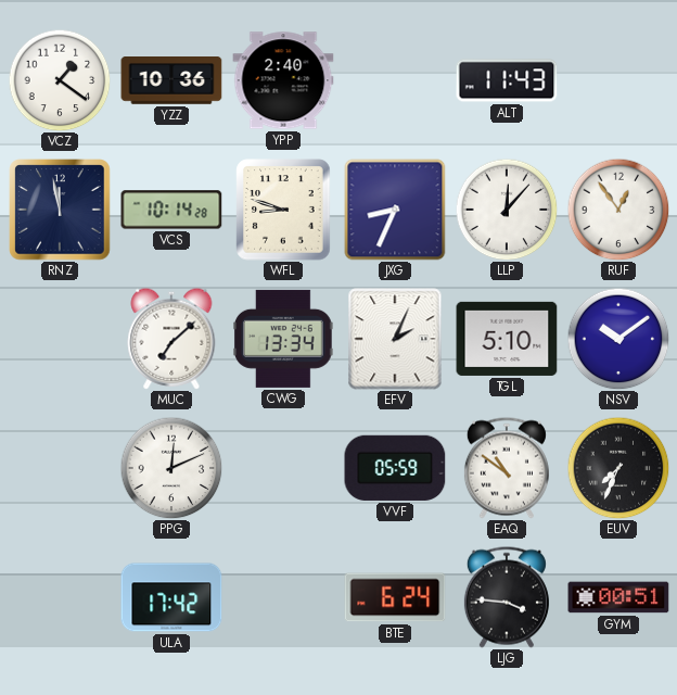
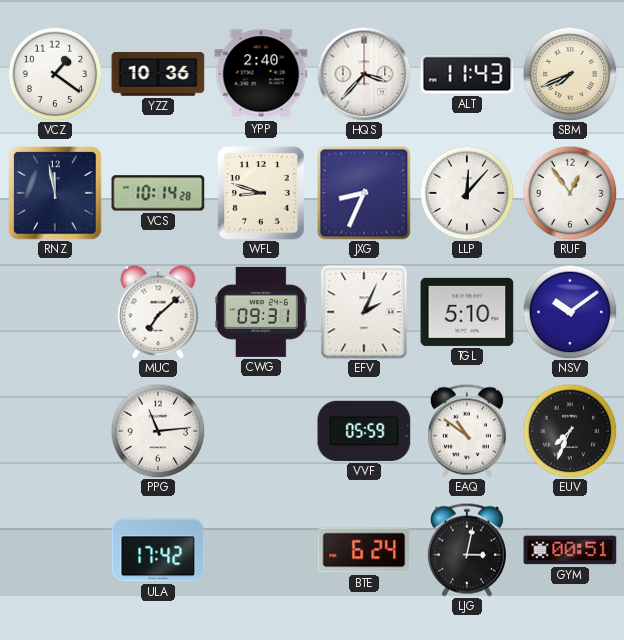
HQS: none -> 3:37 (364, 74)
SBM: none -> 7:41 (570, 74)
CWG: 13:34 -> 09:31 (261, 312)
PPG: 12:11 -> 11:14 (158, 431)
LJG: 3:46 -> 3:02 (467, 550)
